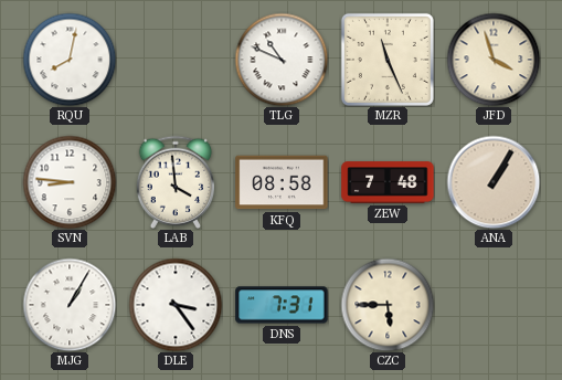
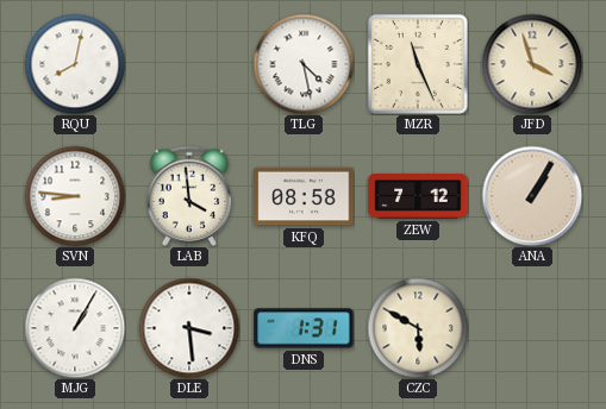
TLG: 10:49 -> 4:28 (304, 64)
ZEW: 7:48 -> 7:12 (418, 196)
DLE: 3:24 -> 3:29 (189, 328)
DNS: 7:31 -> 1:31 (304, 328)
CZC: 5:45 -> 5:50 (418, 328)
